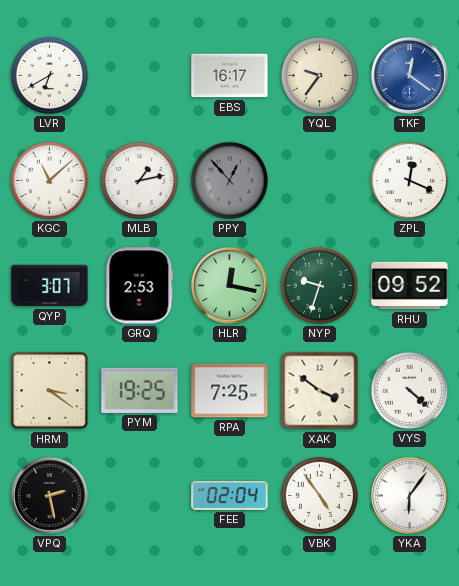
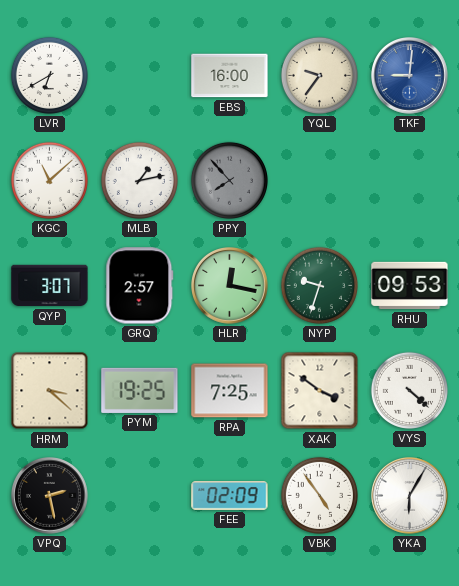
EBS: 16:17 -> 16:00 (230, 76)
TKF: 12:21 -> 9:01 (410, 76)
PPY: 12:53 -> 7:53 (229, 180)
ZPL: 12:19 -> none (409, 180)
GRQ: 2:53 -> 2:57 (140, 286)
RHU: 09:52 -> 09:53 (410, 286)
HRM: 3:21 -> 3:22 (50, 391)
FEE: 02:04 -> 02:09 (230, 496)
YKA: 6:06 -> 6:05 (410, 496)
